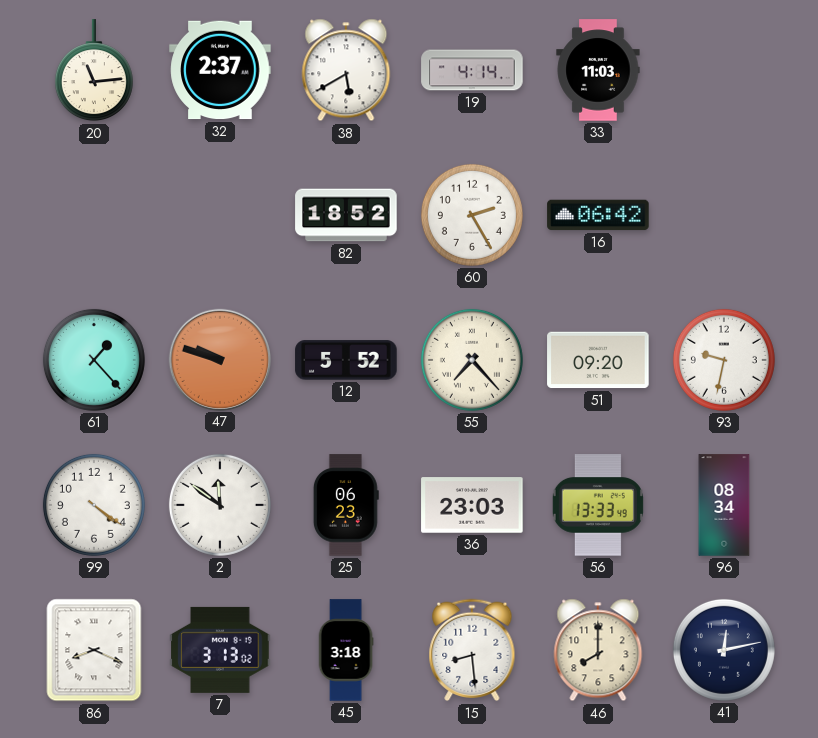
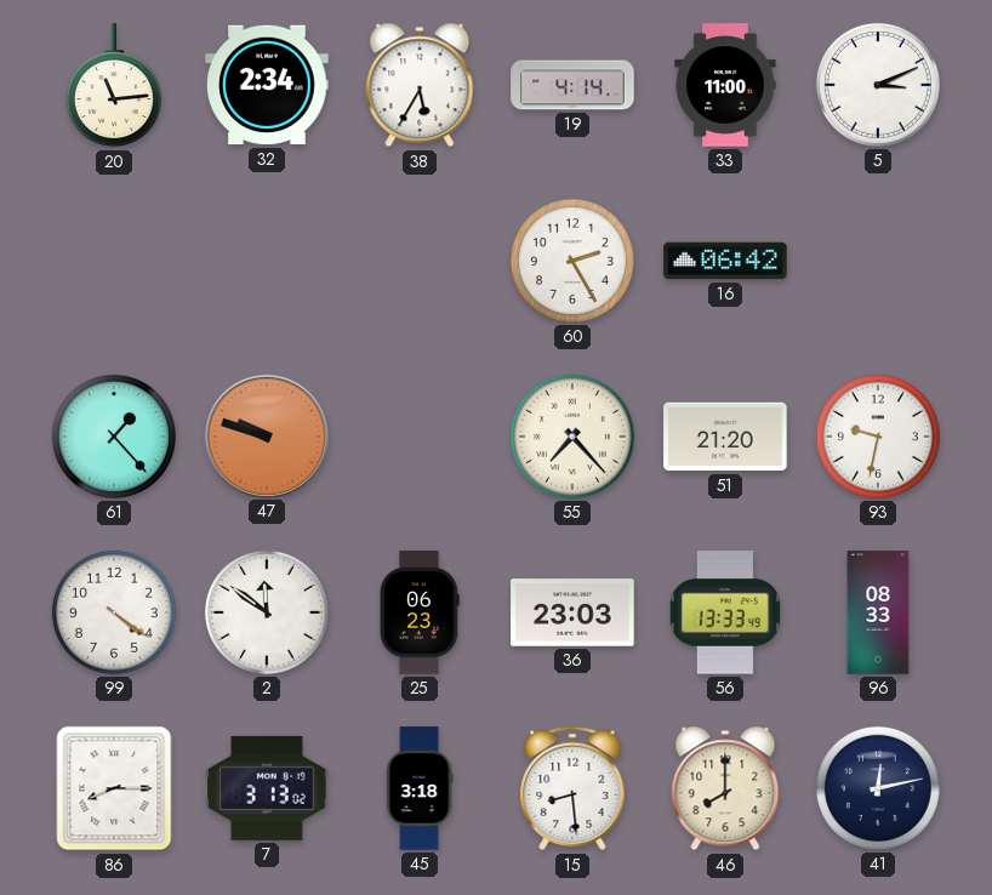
32: 2:37 -> 2:34 (267, 85)
38: 5:40 -> 5:35 (420, 85)
33: 11:03 -> 11:00 (725, 85)
5: none -> 3:11 (878, 85)
82: 18:52 -> none (346, 215)
12: 5:52 -> none (346, 360)
51: 09:20 -> 21:20 (725, 437)
96: 08:34 -> 08:33 (878, 612)
86: 8:19 -> 8:15 (114, 788)
